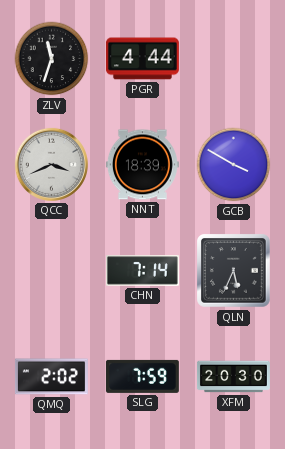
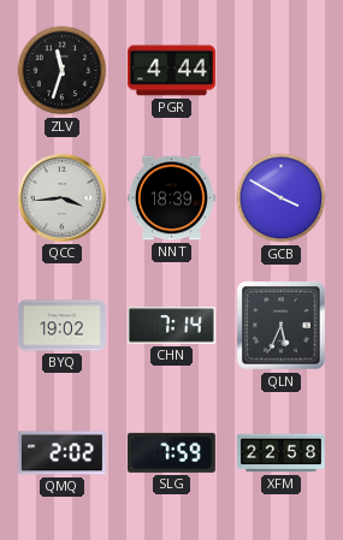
QCC: 3:41 -> 3:44 (61, 197)
BYQ: none -> 19:02 (61, 326)
XFM: 20:30 -> 22:58 (280, 453)
